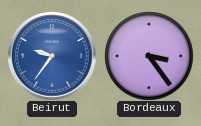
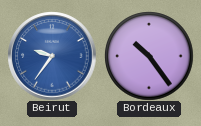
Bordeaux: 3:24 -> 10:24 (149, 56)
